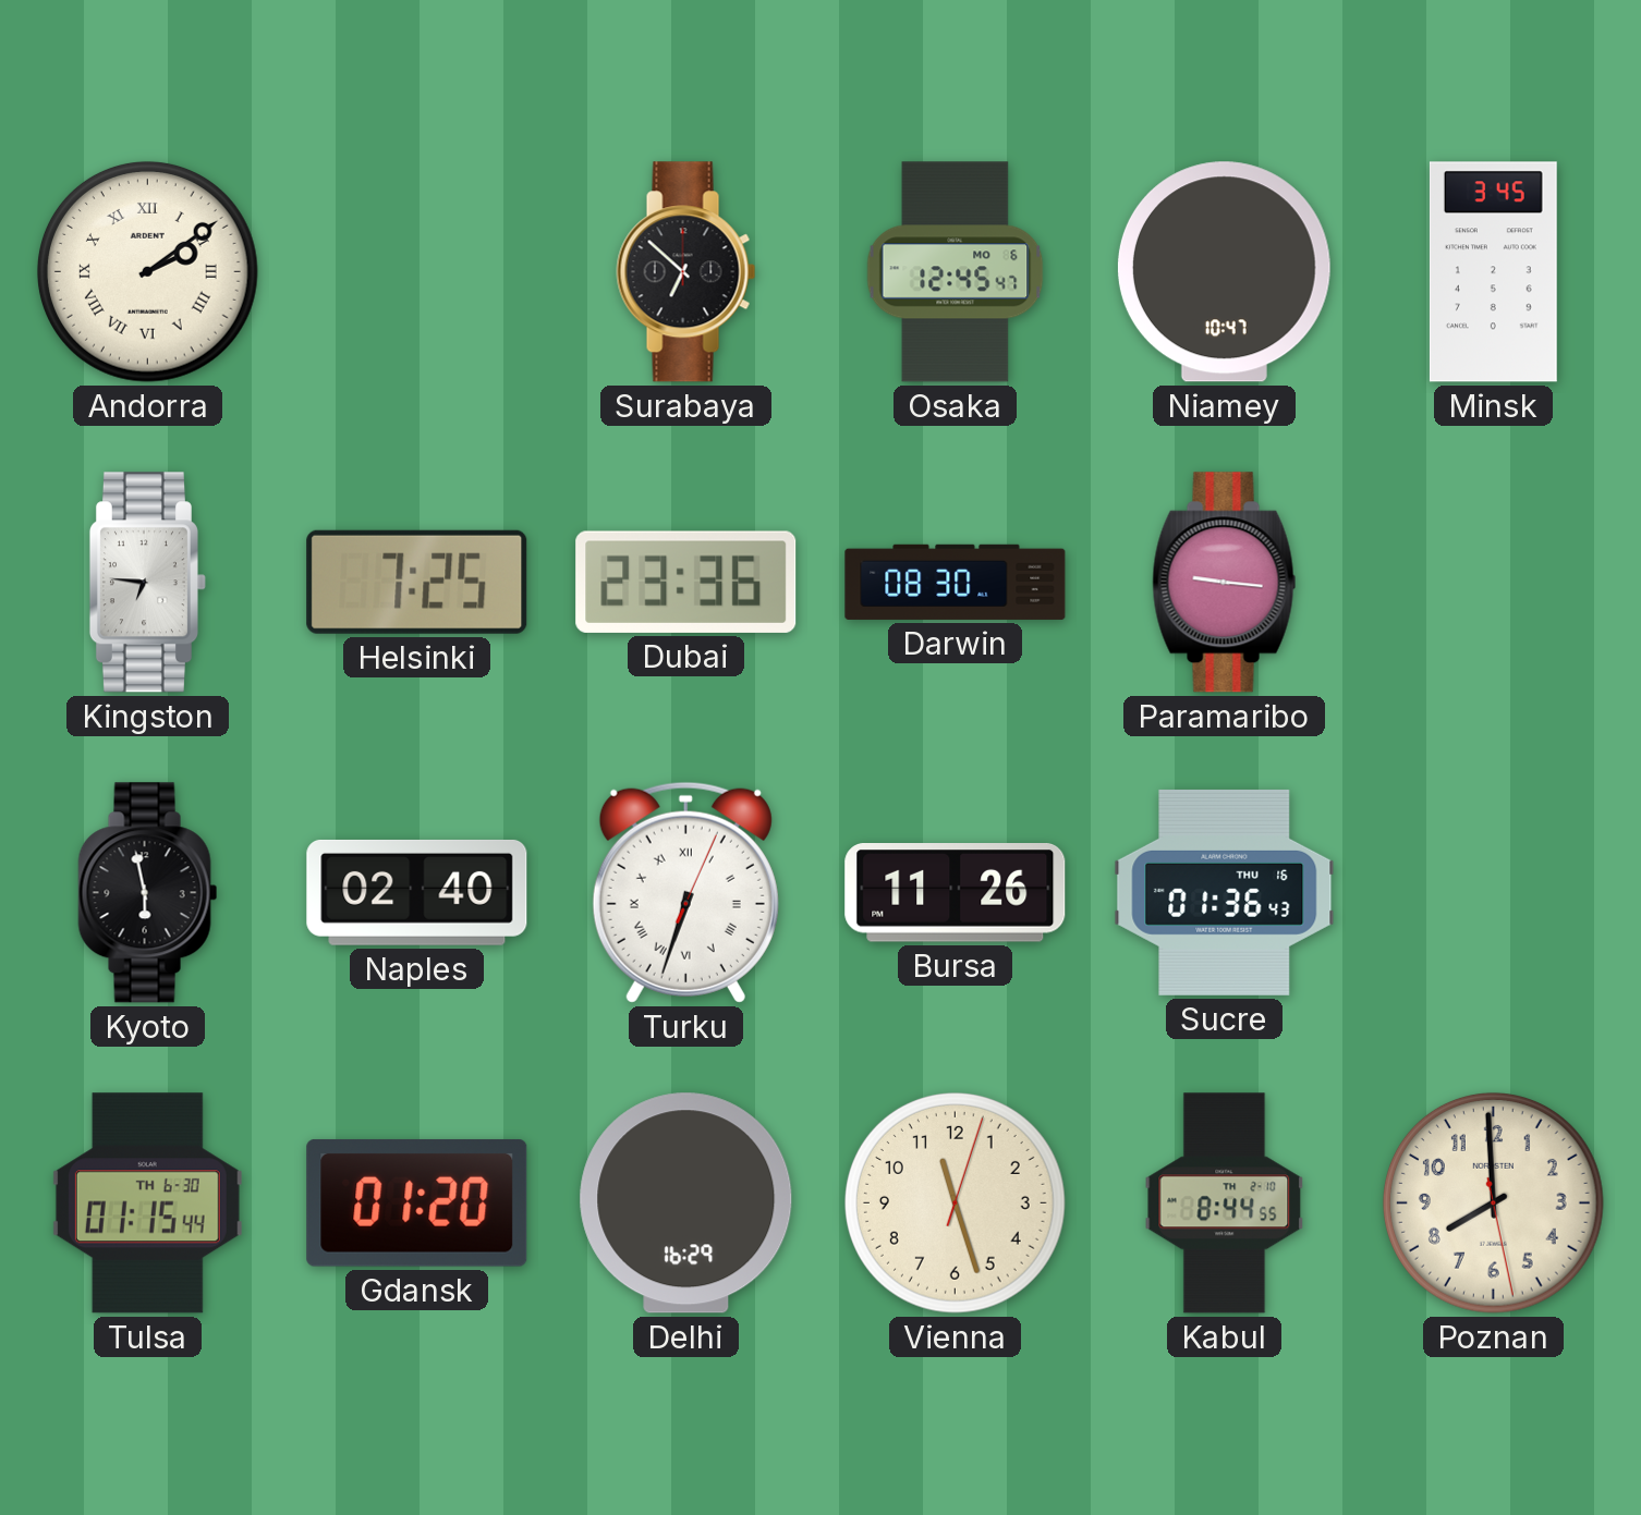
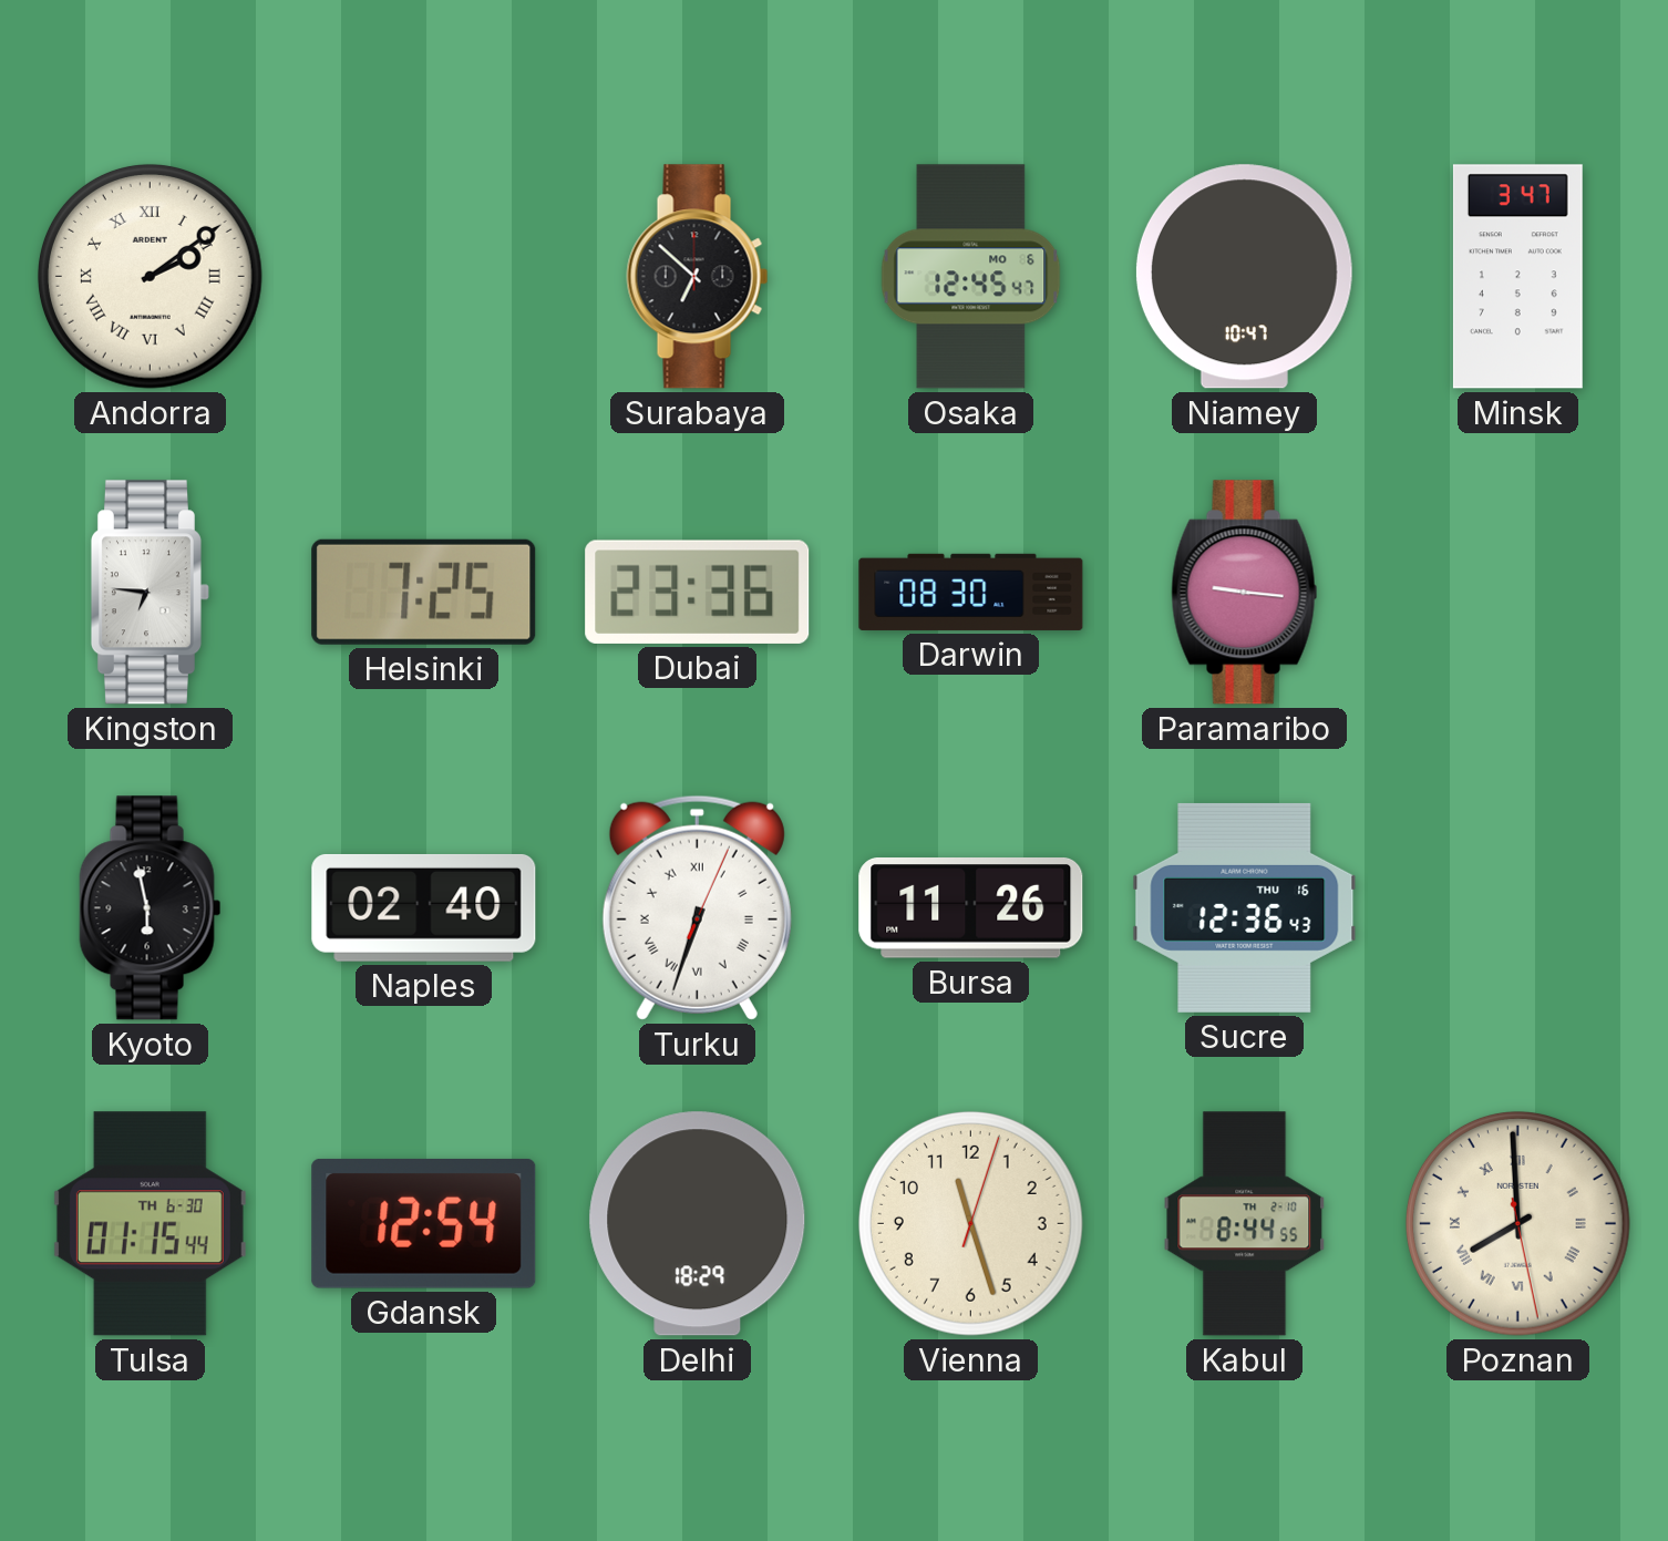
Minsk: 3:45 -> 3:47 (1517, 277)
Sucre: 01:36 -> 12:36 (1245, 907)
Gdansk: 01:20 -> 12:54 (424, 1223)
Delhi: 16:29 -> 18:29 (698, 1224)
Poznan numerals: Arabic -> Roman (1517, 1223)
